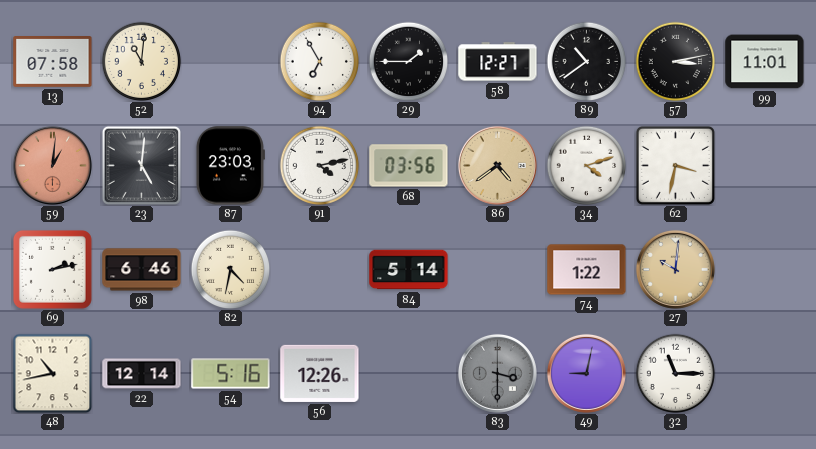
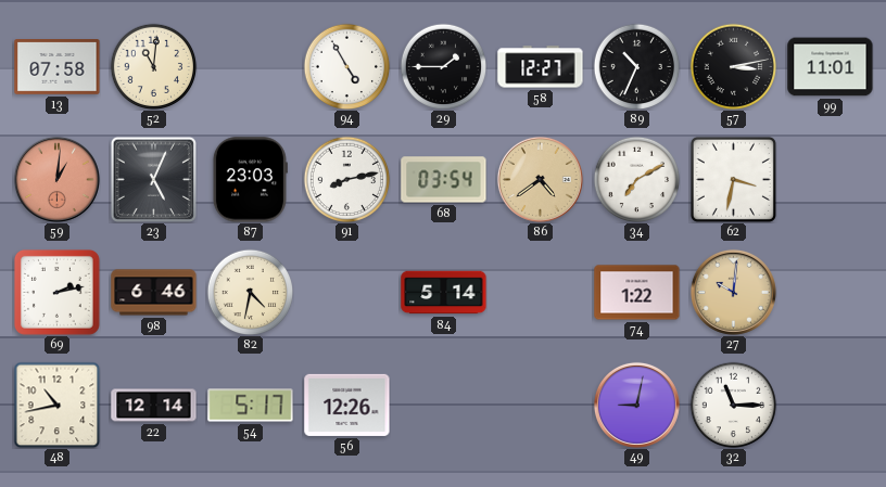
94: 6:55 -> 4:55 (346, 66)
89: 10:39 -> 10:34 (636, 66)
23: 5:01 -> 5:04 (153, 179)
91: 4:13 -> 8:13 (346, 179)
68: 03:56 -> 03:54 (444, 180)
34: 4:12 -> 7:10 (636, 179)
54: 5:16 -> 5:17 (251, 406)
83: 3:30 -> none (497, 373)
